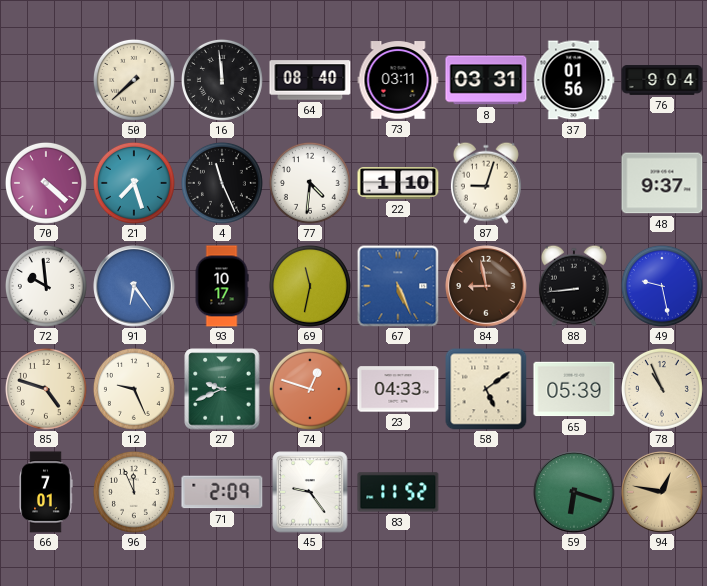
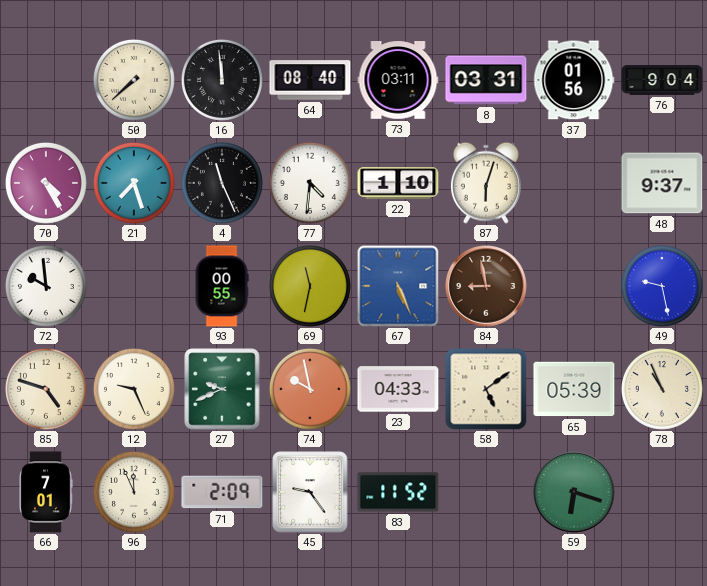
70: 4:22 -> 4:25 (46, 183)
87: 9:03 -> 6:03 (486, 183)
91: 6:24 -> none (134, 286)
93: 10:17 -> 00:55 (222, 286)
88: 8:44 -> none (574, 286)
74: 12:48 -> 9:58 (310, 389)
94: 12:47 -> none (662, 492)
